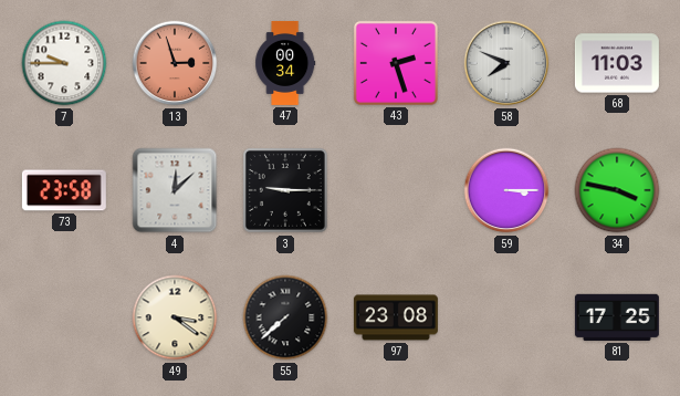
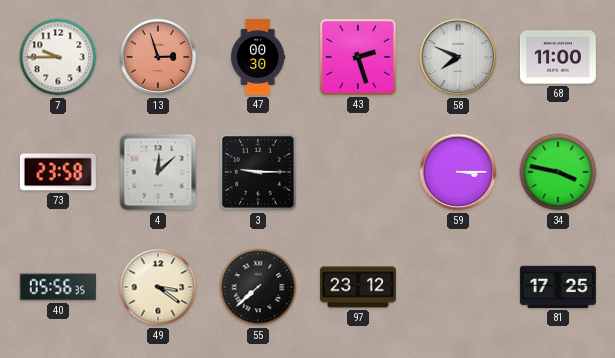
47: 00:34 -> 00:30 (258, 57)
68: 11:03 -> 11:00 (558, 57)
40: none -> 05:56 (58, 287)
97: 23:08 -> 23:12 (358, 287)
